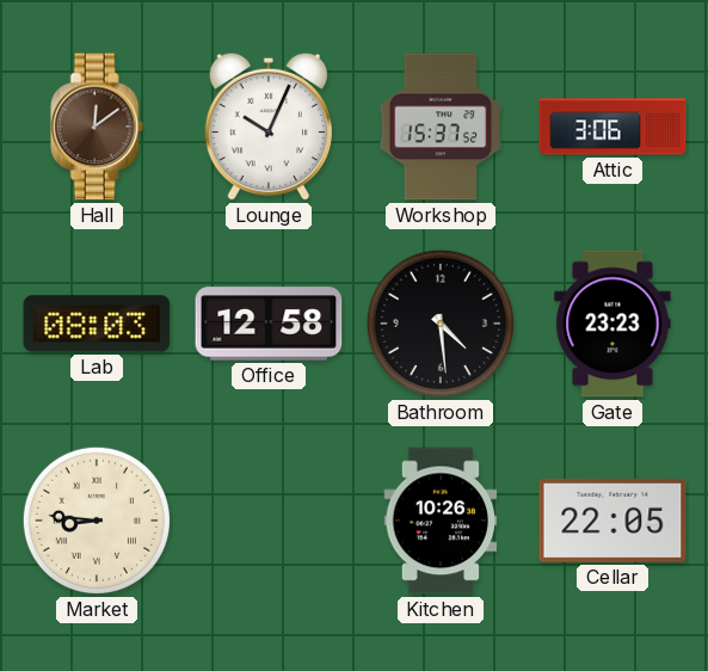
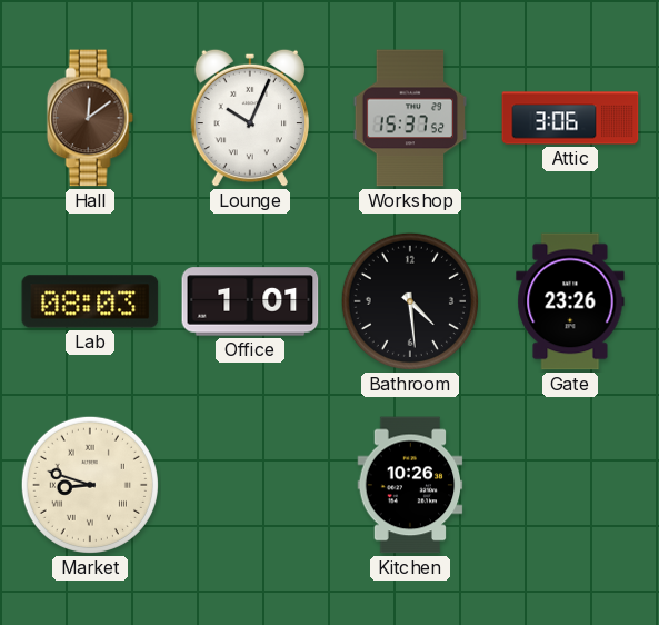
Office: 12:58 -> 1:01 (250, 301)
Gate: 23:23 -> 23:26 (570, 301)
Market: 8:46 -> 8:48 (90, 485)
Cellar: 22:05 -> none (612, 521)
